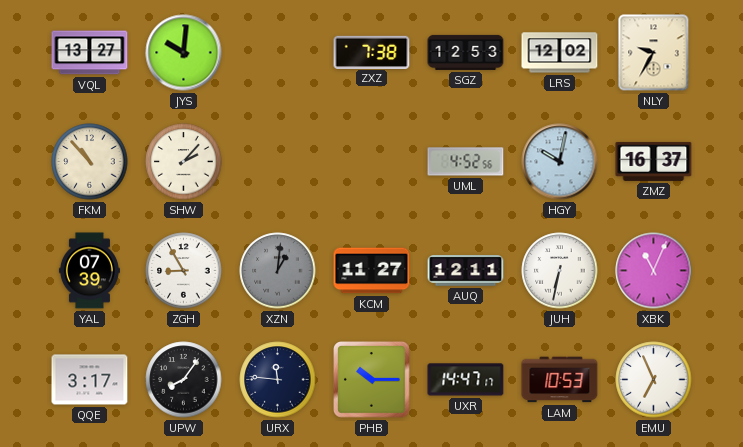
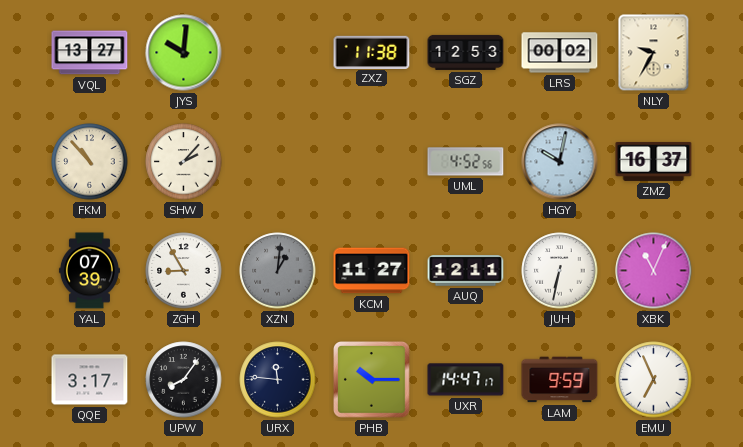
ZXZ: 7:38 -> 11:38 (372, 52)
LRS: 12:02 -> 00:02 (560, 53)
LAM: 10:53 -> 9:59 (560, 380)
